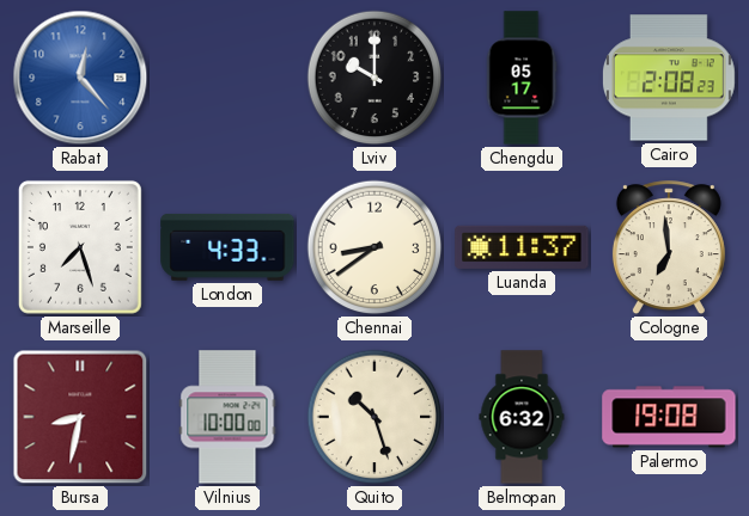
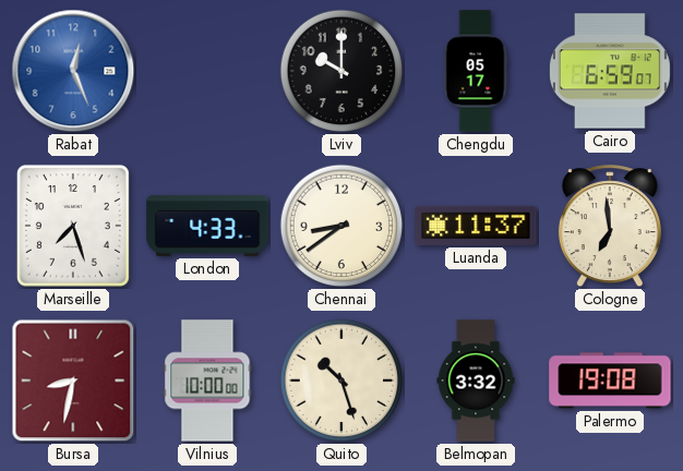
Rabat: 12:23 -> 12:26 (73, 71)
Cairo: 2:08 -> 6:59 (610, 71)
Belmopan: 6:32 -> 3:32 (476, 381)
